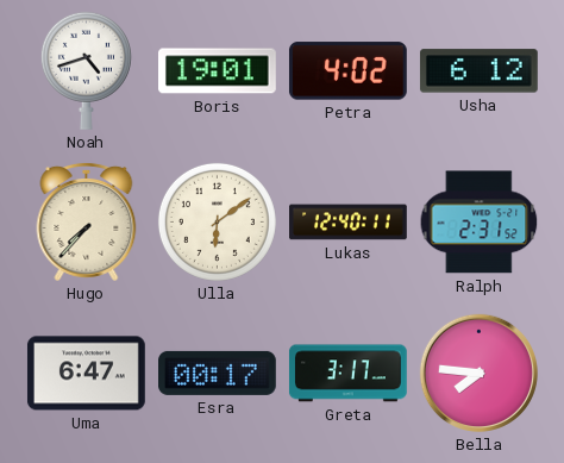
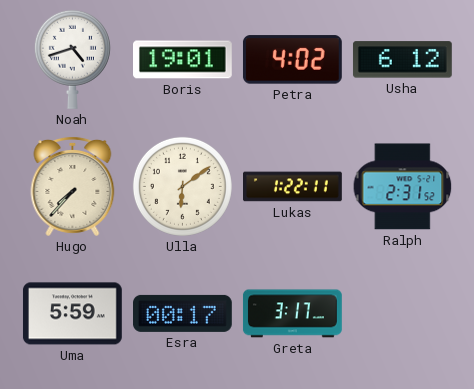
Lukas: 12:40 -> 1:22 (293, 187)
Uma: 6:47 -> 5:59 (73, 314)
Bella: 7:46 -> none (478, 373)
